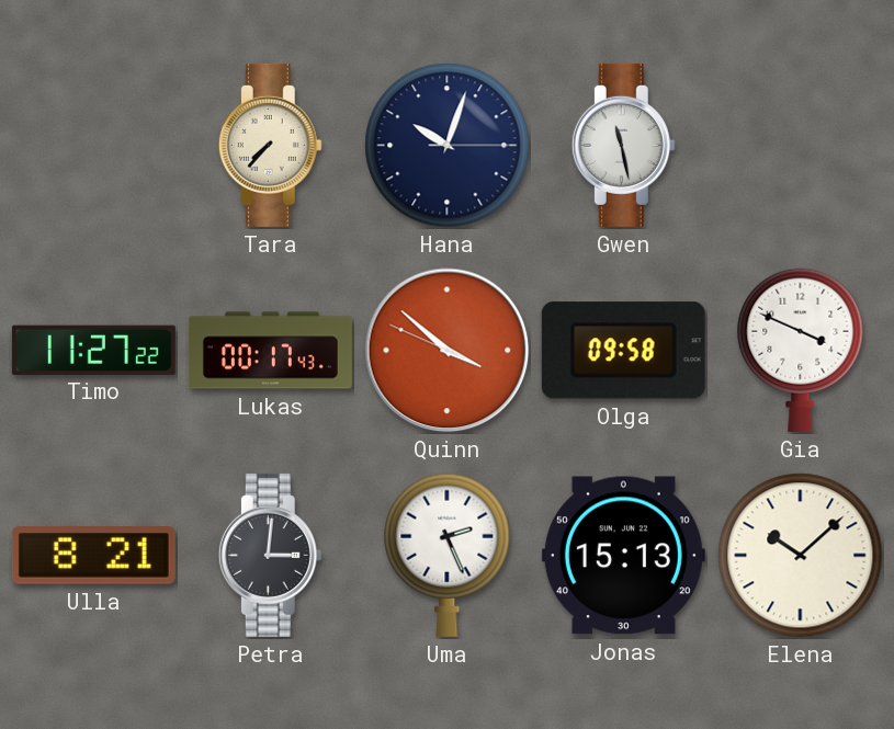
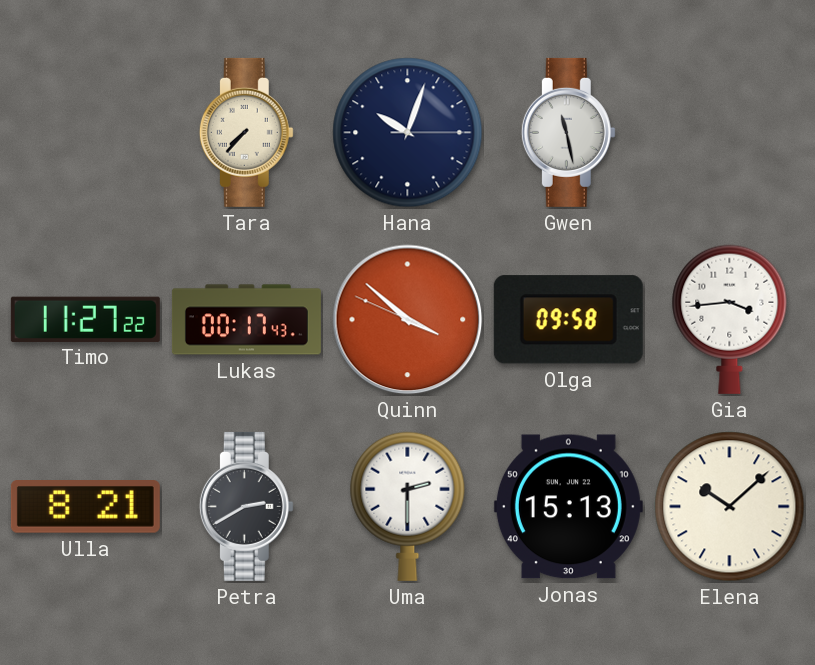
Gia: 3:49 -> 3:44 (730, 319)
Petra: 3:01 -> 2:40 (246, 506)
Uma: 2:26 -> 2:30 (408, 506)
